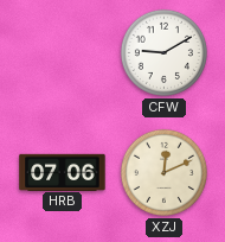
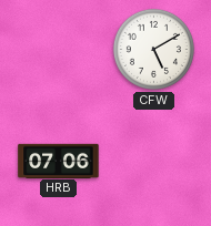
CFW: 9:10 -> 5:10 (153, 49)
XZJ: 12:11 -> none (163, 172)
